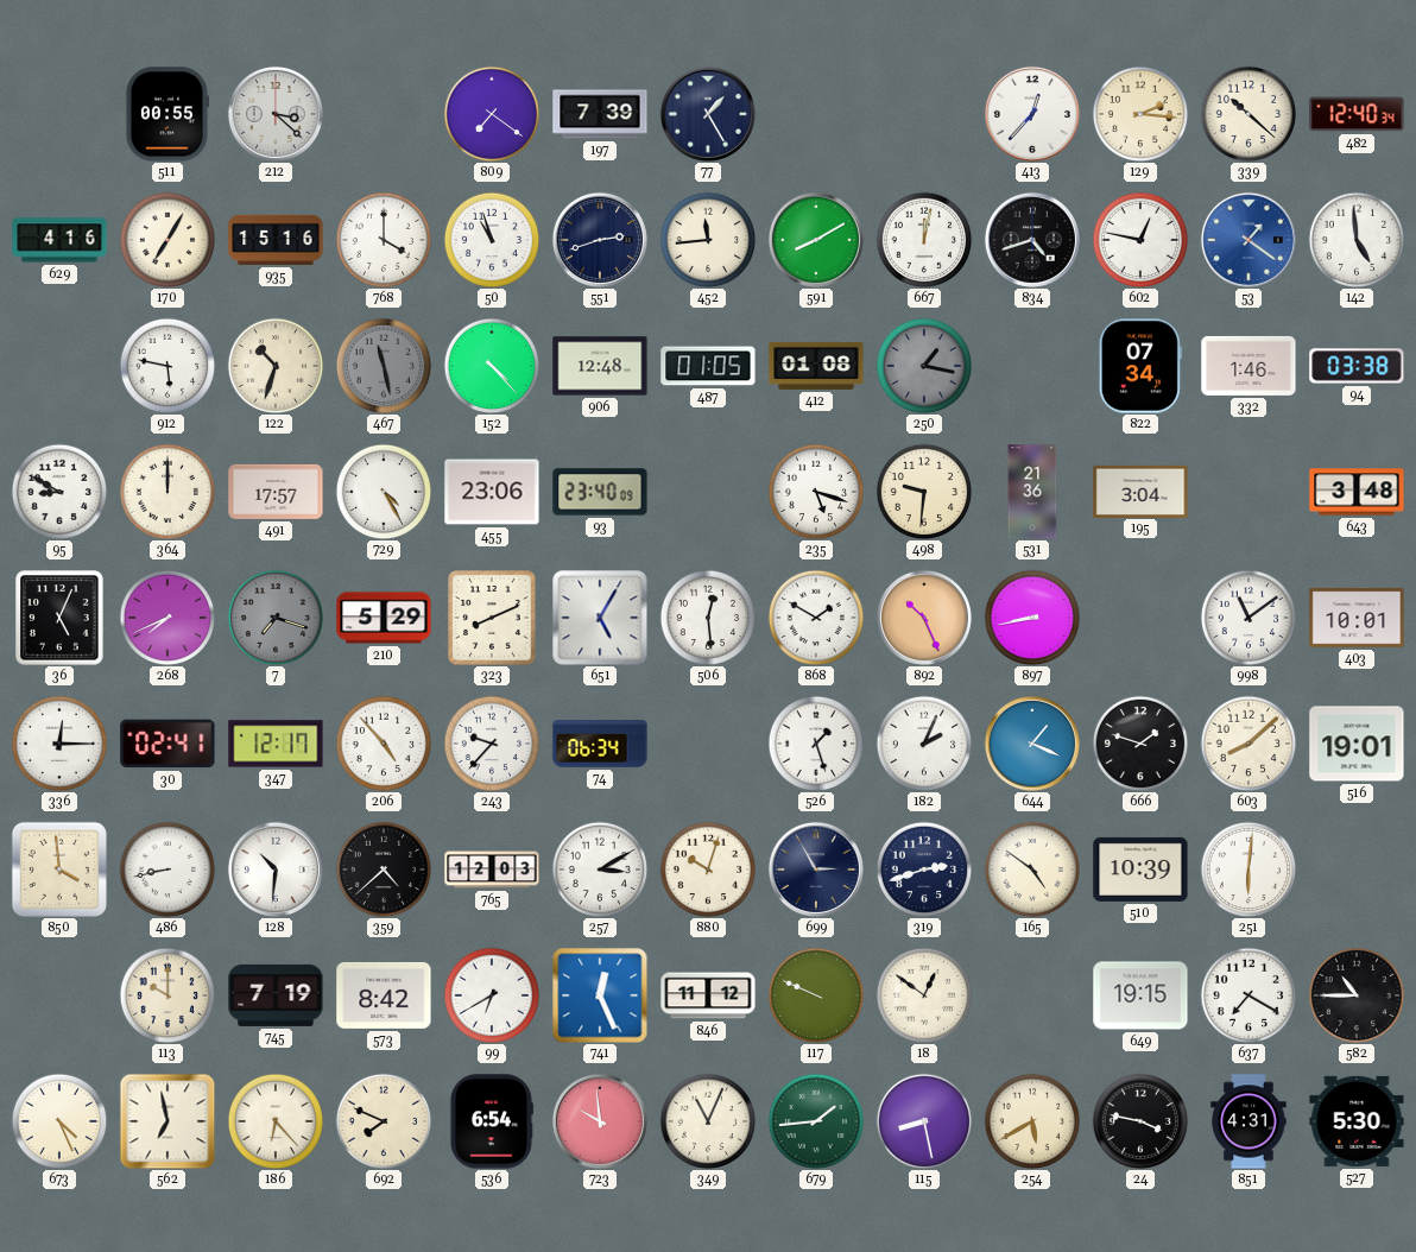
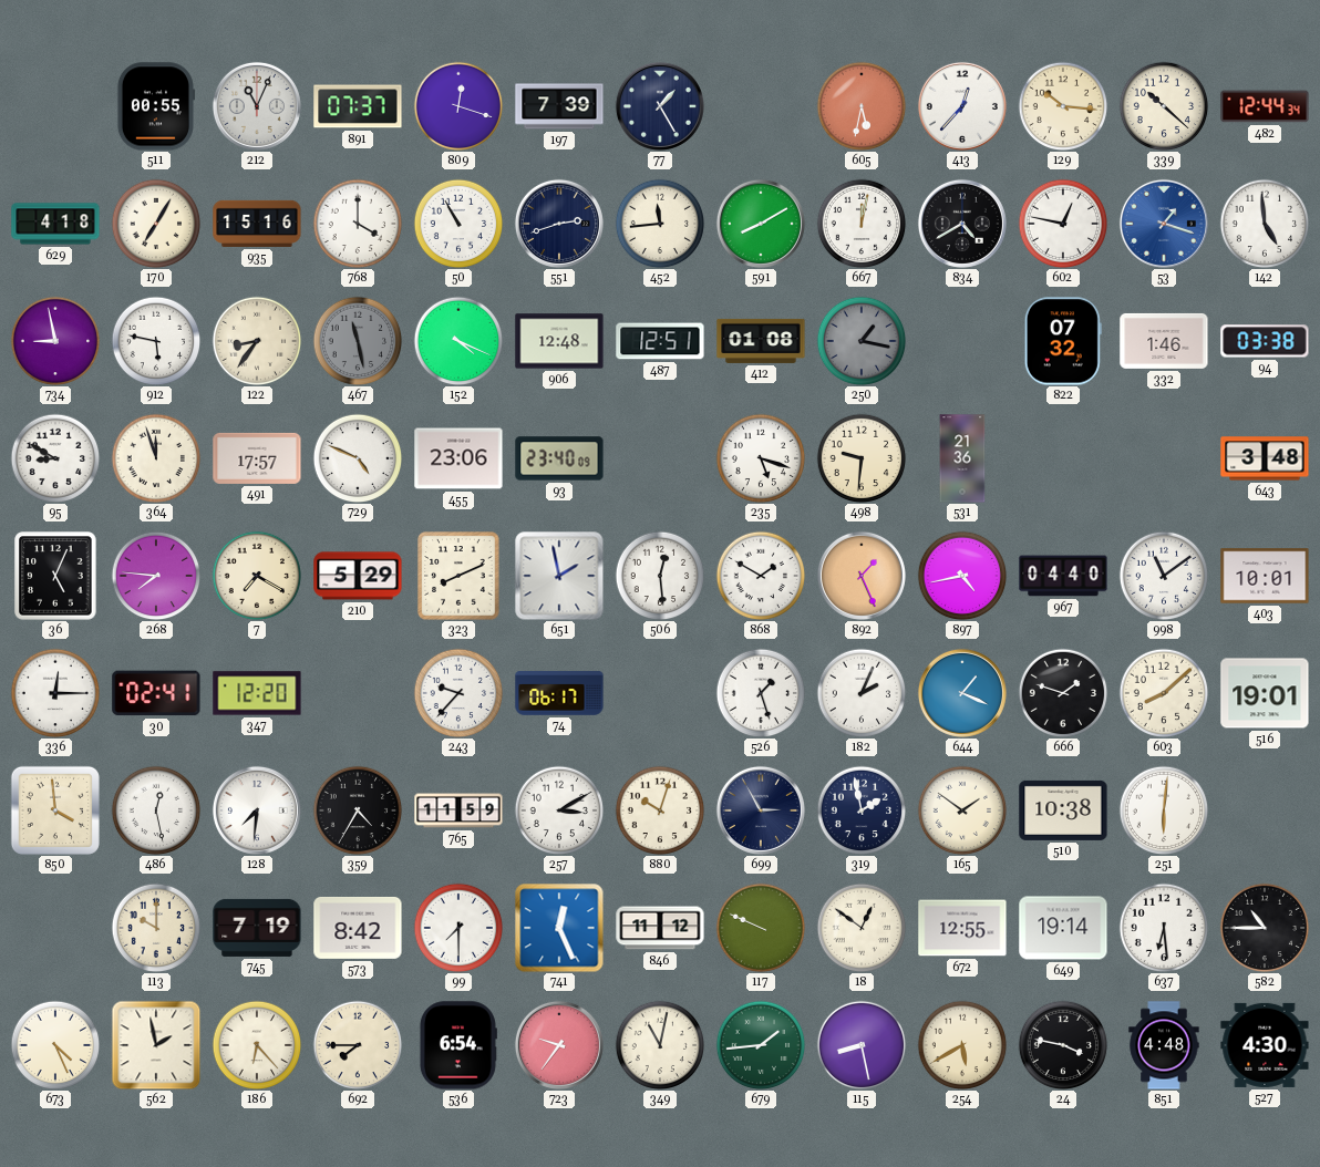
212: 3:22 -> 11:04 (257, 106)
891: none -> 07:37 (358, 106)
809: 7:21 -> 12:18 (458, 106)
605: none -> 5:32 (862, 106)
129: 2:16 -> 10:16 (1063, 106)
482: 12:40 -> 12:44 (1265, 106)
629: 4:16 -> 4:18 (55, 224)
50: 10:57 -> 10:55 (458, 224)
834: 4:42 -> 4:40 (962, 224)
53: 1:21 -> 1:18 (1164, 224)
734: none -> 8:58 (55, 341)
122: 10:33 -> 8:36 (257, 341)
152: 4:23 -> 4:19 (458, 341)
487: 01:05 -> 12:51 (660, 341)
822: 07:34 -> 07:32 (1063, 341)
364: 12:00 -> 11:57 (156, 458)
729: 4:25 -> 4:49 (358, 458)
195: 3:04 -> none (1140, 491)
268: 7:41 -> 7:46 (156, 576)
7: 7:18 -> 7:20 (257, 576)
7 dial: grey -> cream (257, 576)
651: 5:05 -> 1:58 (559, 576)
892: 10:26 -> 1:26 (862, 576)
897: 8:43 -> 4:43 (962, 576)
967: none -> 04:40 (1063, 576)
347: 12:17 -> 12:20 (257, 693)
206: 4:53 -> none (384, 744)
74: 06:34 -> 06:17 (559, 693)
486: 8:43 -> 12:28 (156, 810)
128: 10:31 -> 7:31 (257, 810)
359: 4:38 -> 4:35 (358, 810)
765: 12:03 -> 11:59 (458, 810)
319: 2:42 -> 1:58 (862, 810)
165: 4:51 -> 1:51 (962, 810)
510: 10:39 -> 10:38 (1063, 810)
99: 6:40 -> 7:30 (458, 928)
672: none -> 12:55 (962, 928)
649: 19:15 -> 19:14 (1063, 928)
637: 7:20 -> 6:29 (1164, 928)
562: 6:58 -> 1:58 (156, 1045)
692: 7:49 -> 7:45 (358, 1045)
723: 9:59 -> 9:36 (559, 1045)
349: 11:04 -> 11:02 (660, 1045)
851: 4:31 -> 4:48 (1164, 1045)
527: 5:30 -> 4:30 (1265, 1045)
